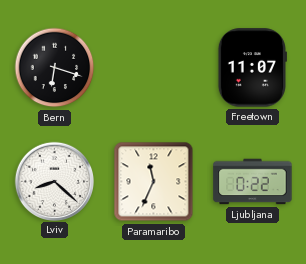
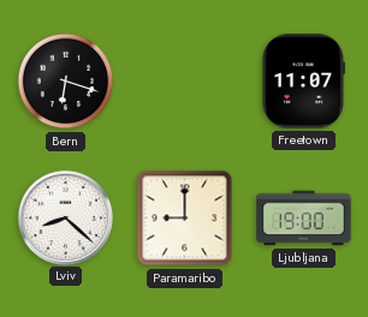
Paramaribo: 11:34 -> 9:00 (185, 219)
Ljubljana: 0:22 -> 19:00 (304, 219)
